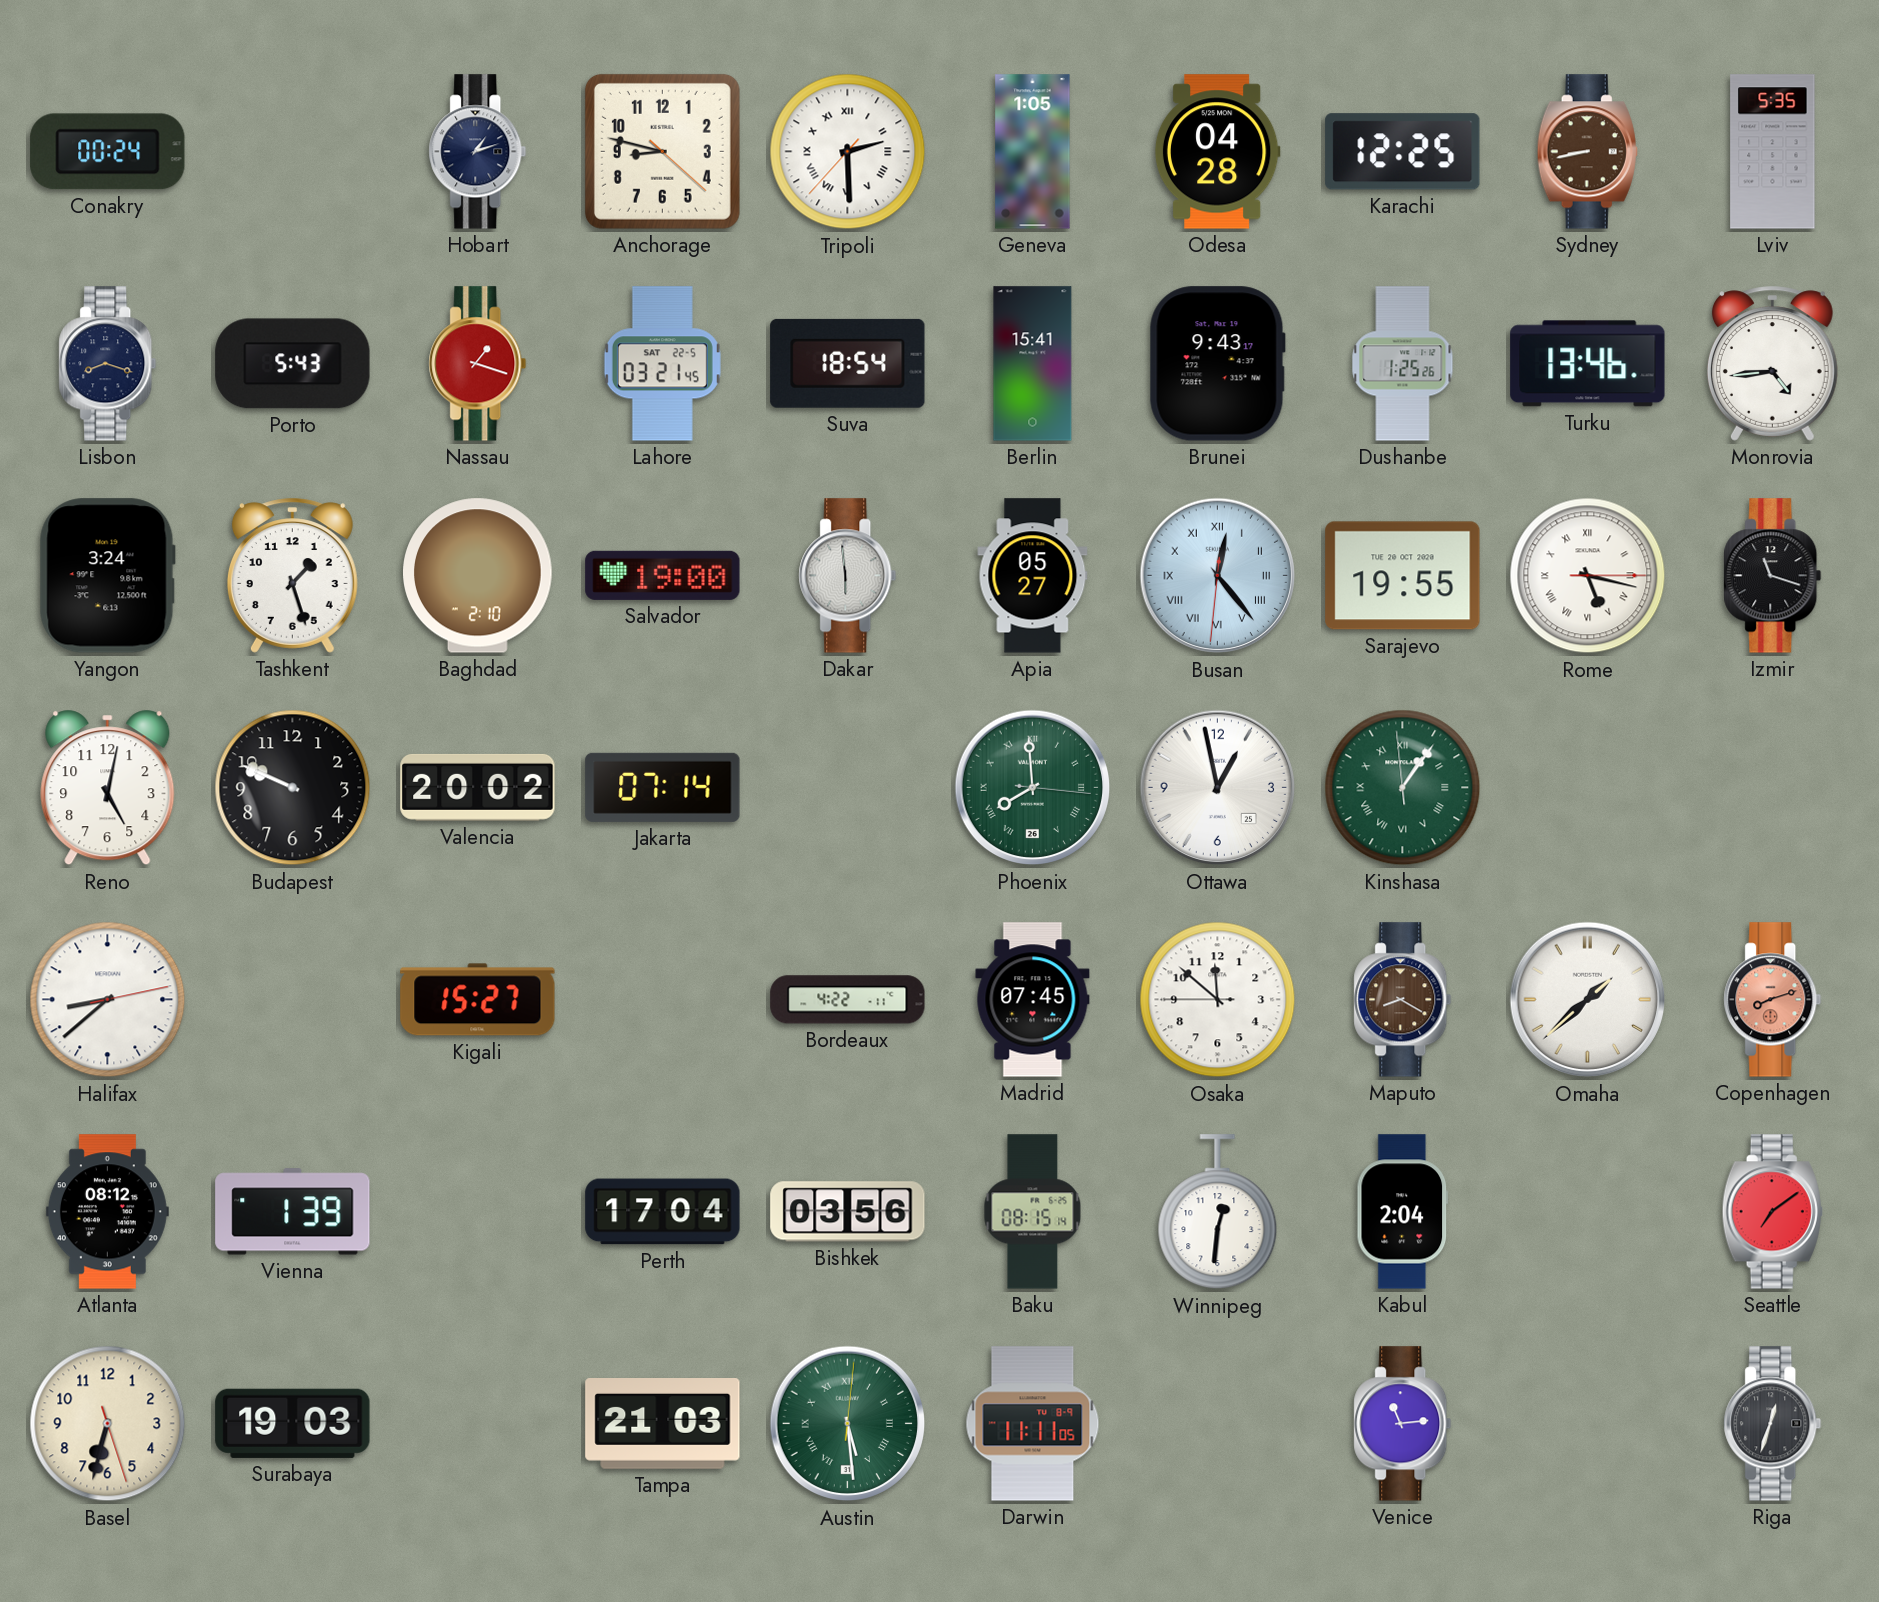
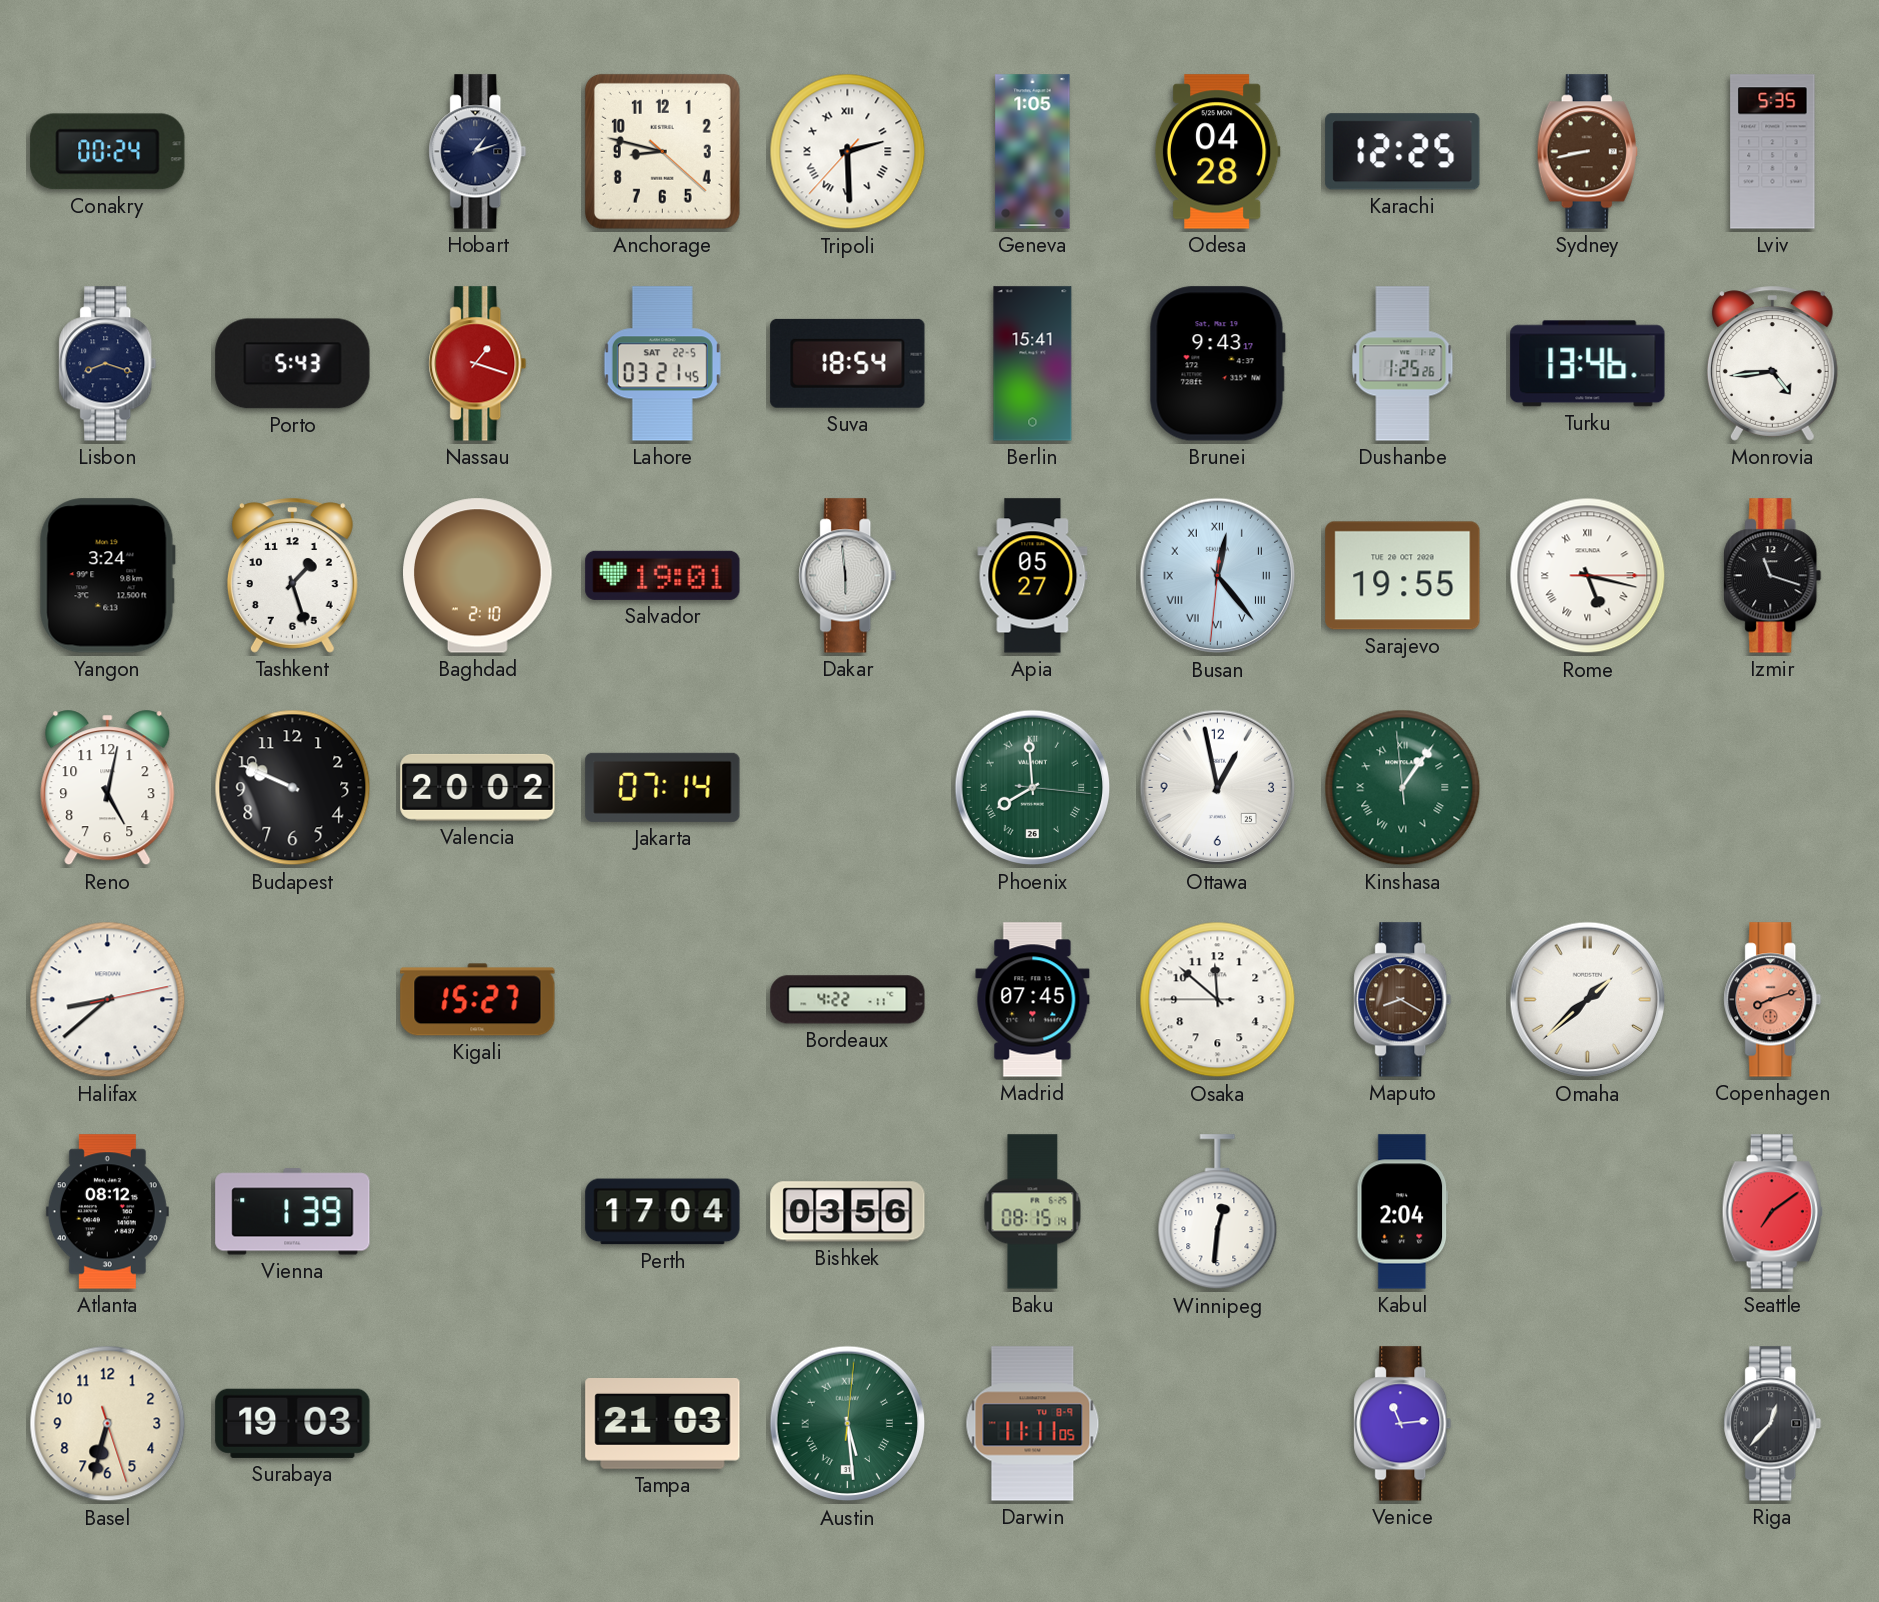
Salvador: 19:00 -> 19:01 (663, 575)
Riga: 12:33 -> 12:37 (1773, 1424)
